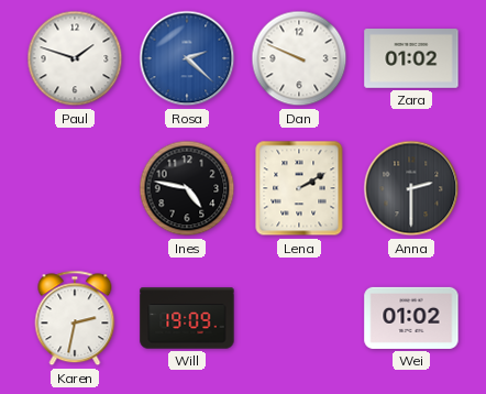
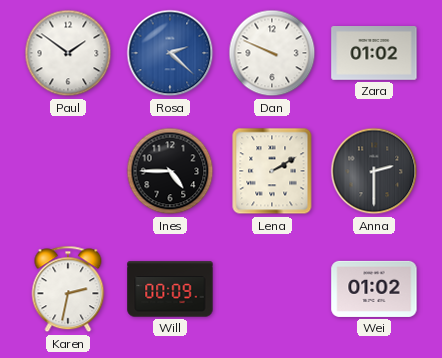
Paul: 1:48 -> 1:51 (68, 53)
Ines: 4:47 -> 4:45 (170, 171)
Will: 19:09 -> 00:09 (170, 289)
